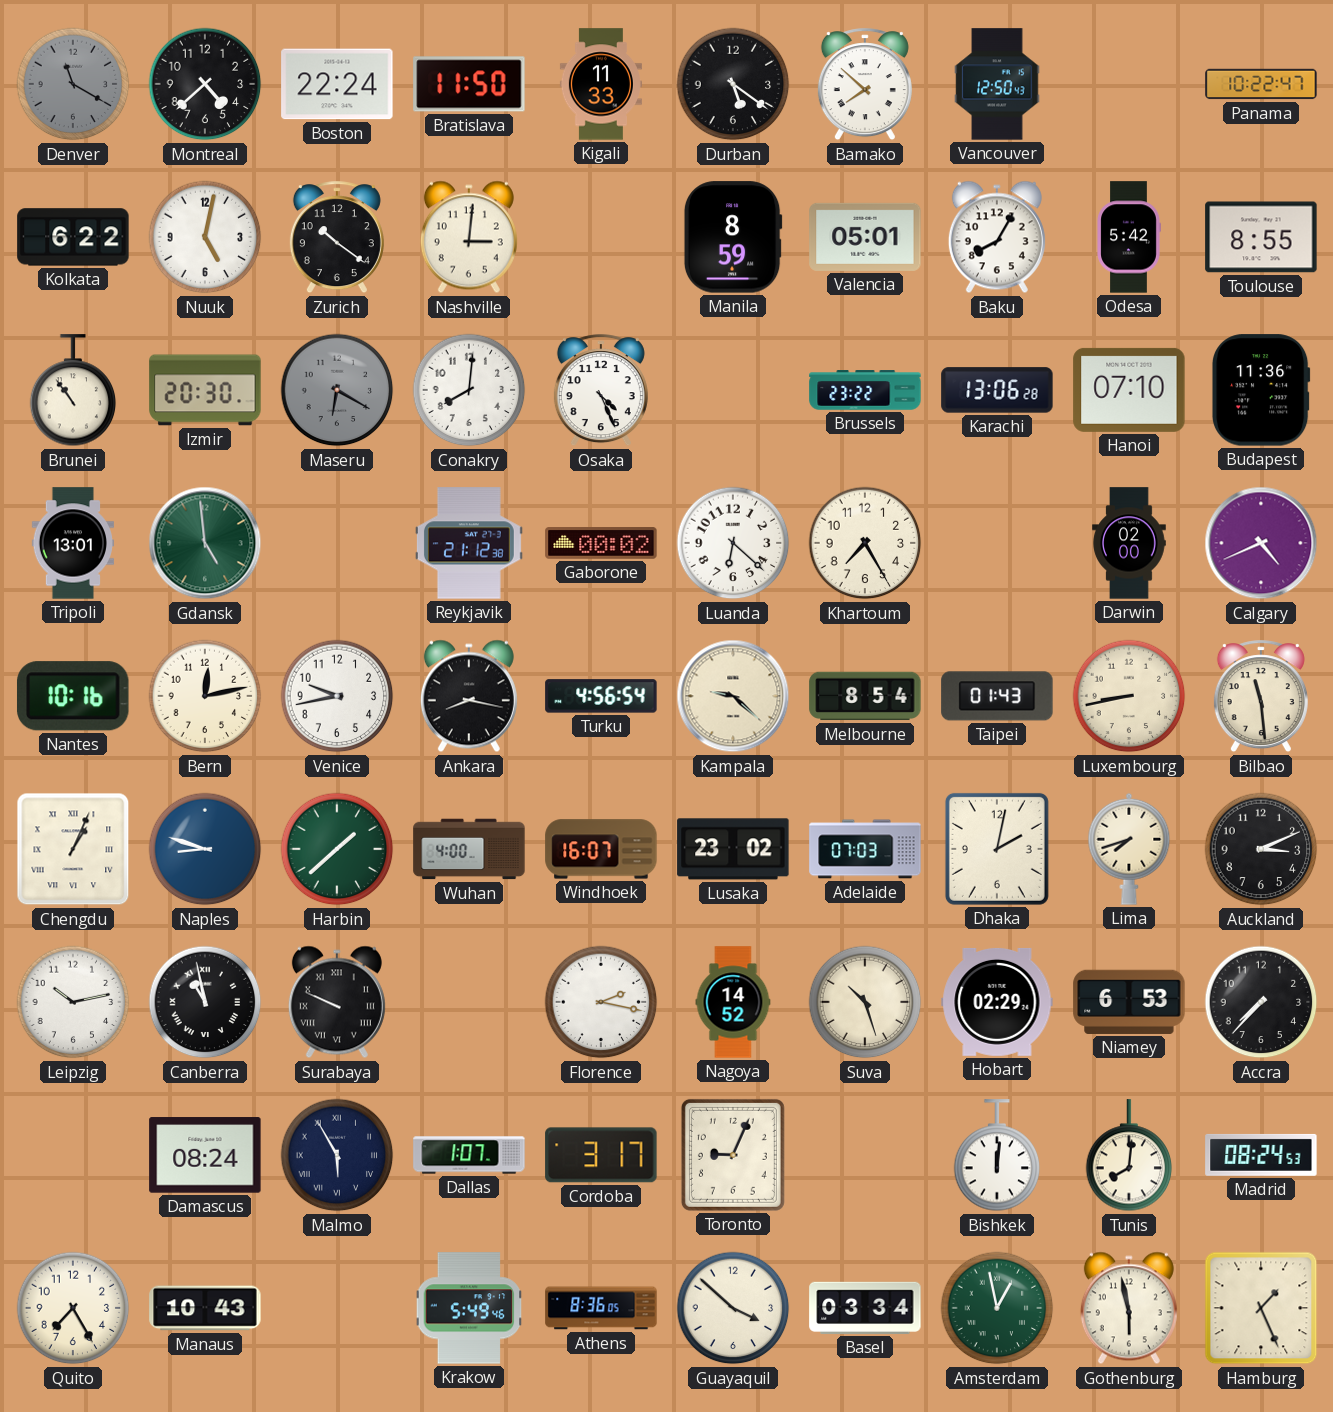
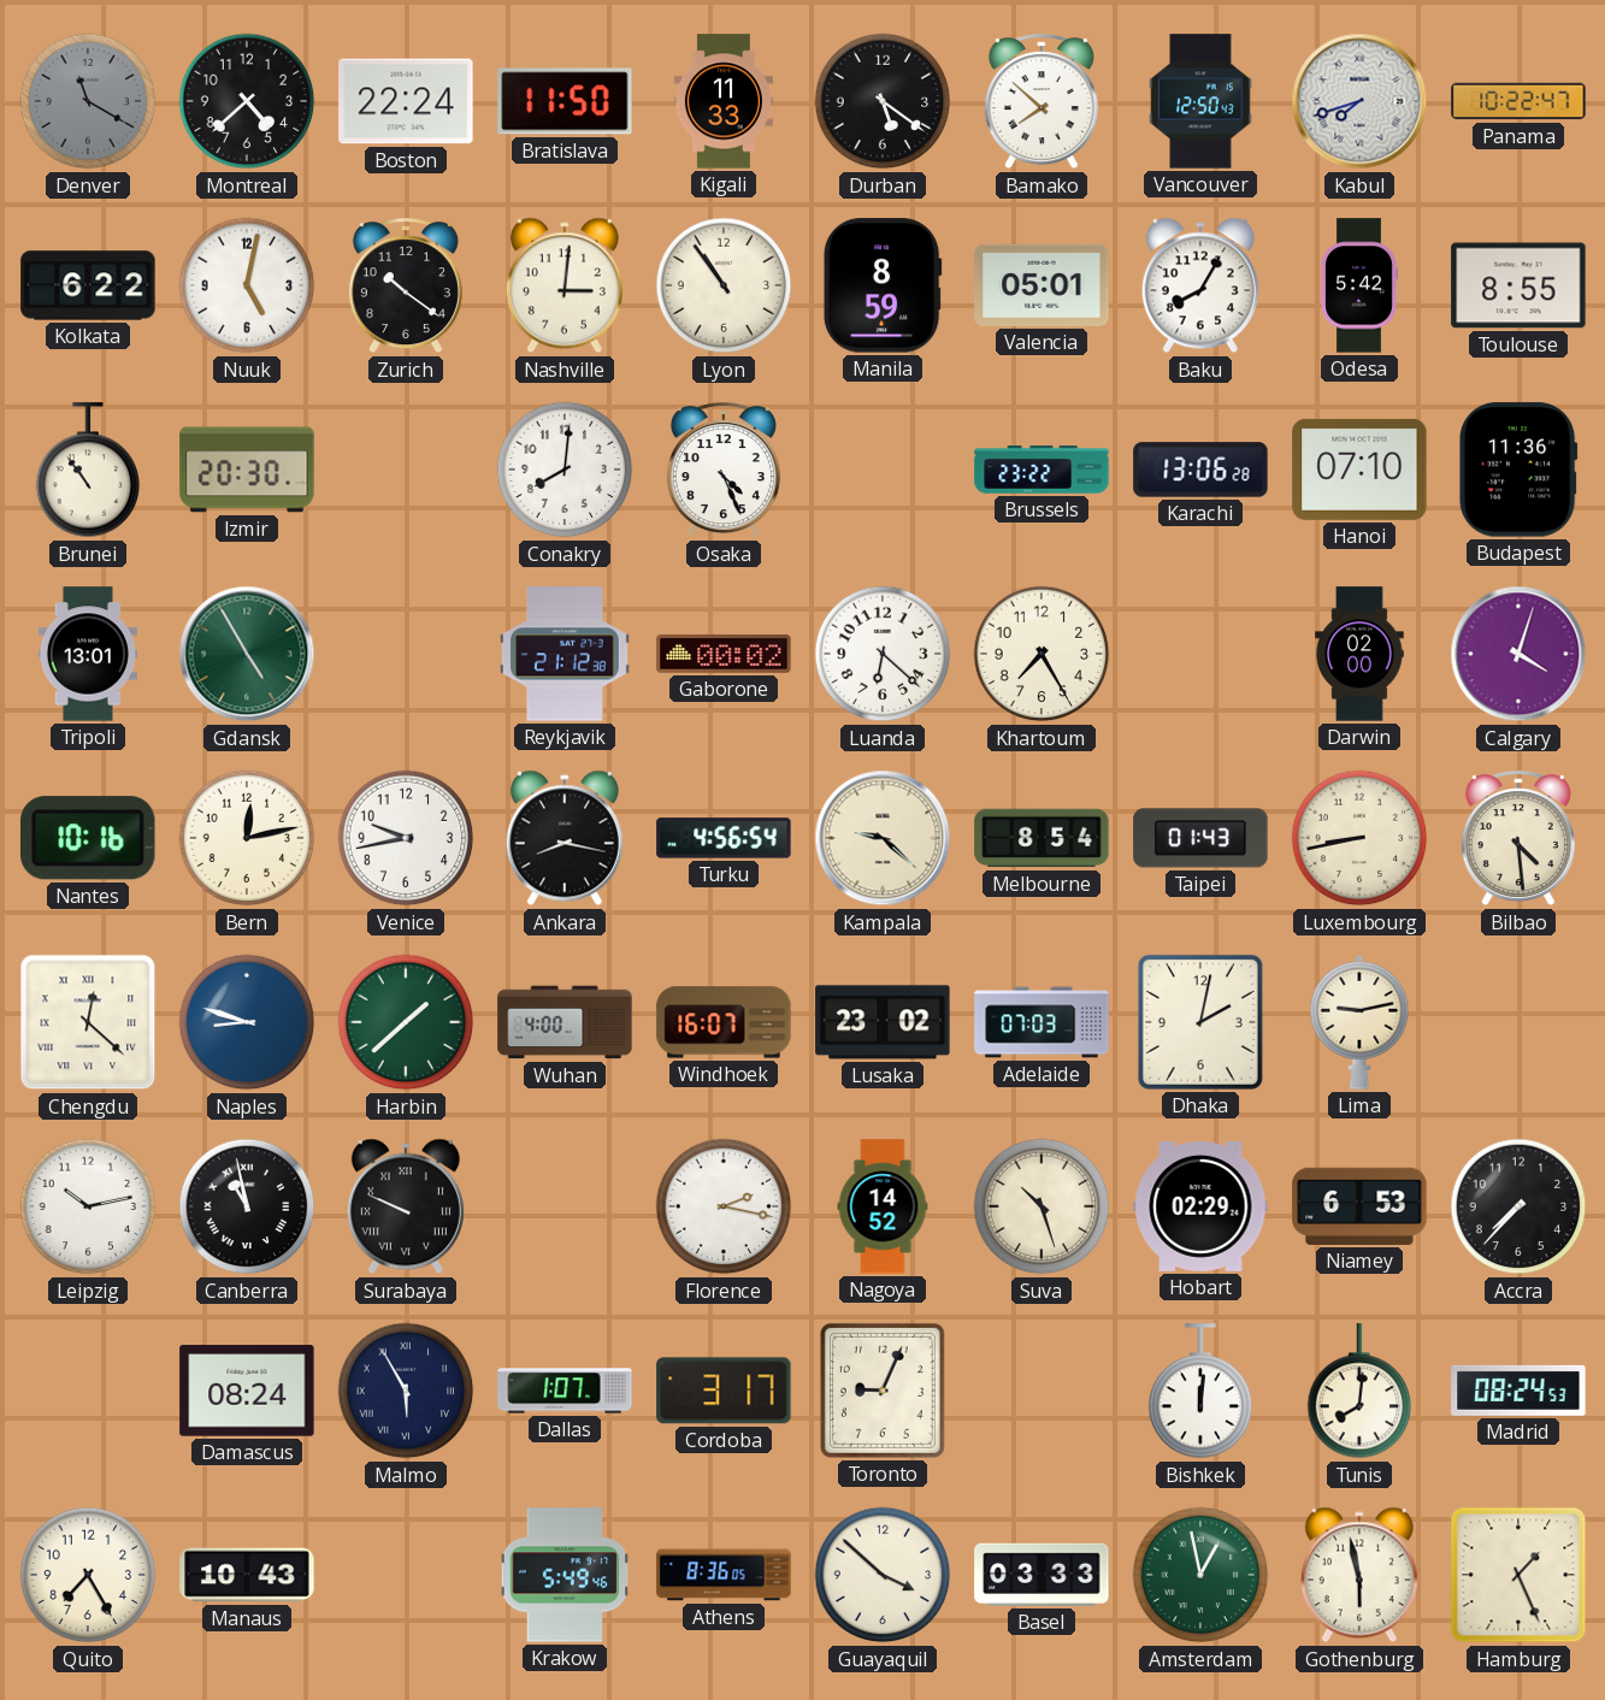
Kabul: none -> 7:42 (1359, 101)
Lyon: none -> 10:54 (724, 285)
Maseru: 6:20 -> none (337, 390)
Gdansk: 4:59 -> 4:55 (247, 654)
Calgary: 4:41 -> 4:03 (1518, 654)
Bilbao: 11:29 -> 4:29 (1518, 839)
Chengdu: 1:04 -> 12:22 (88, 1022)
Lima: 7:42 -> 9:13 (1359, 1022)
Auckland: 3:11 -> none (1261, 849)
Basel: 03:34 -> 03:33 (1042, 1575)
